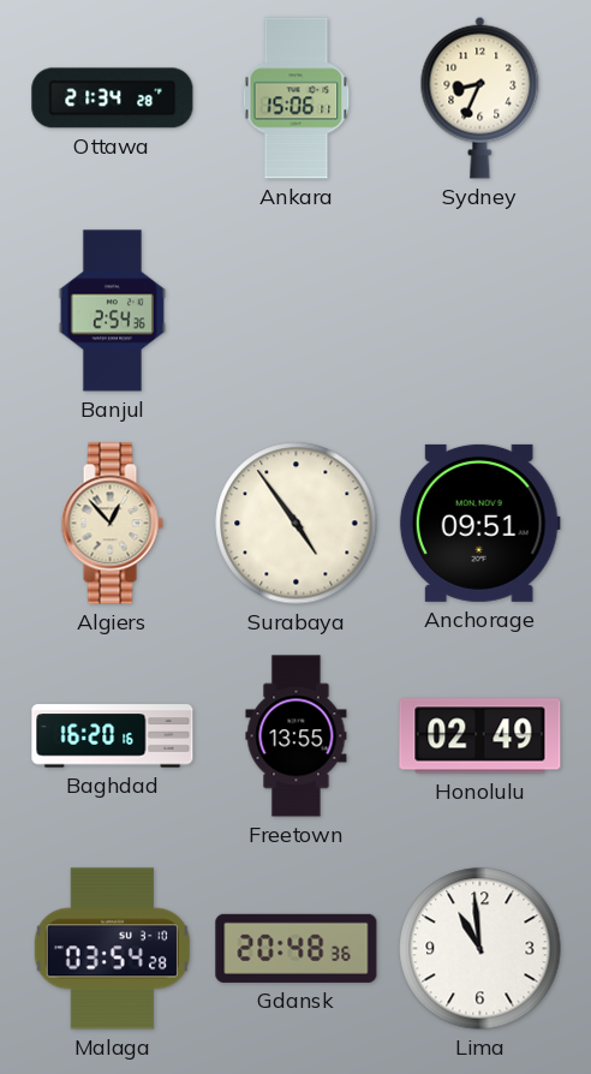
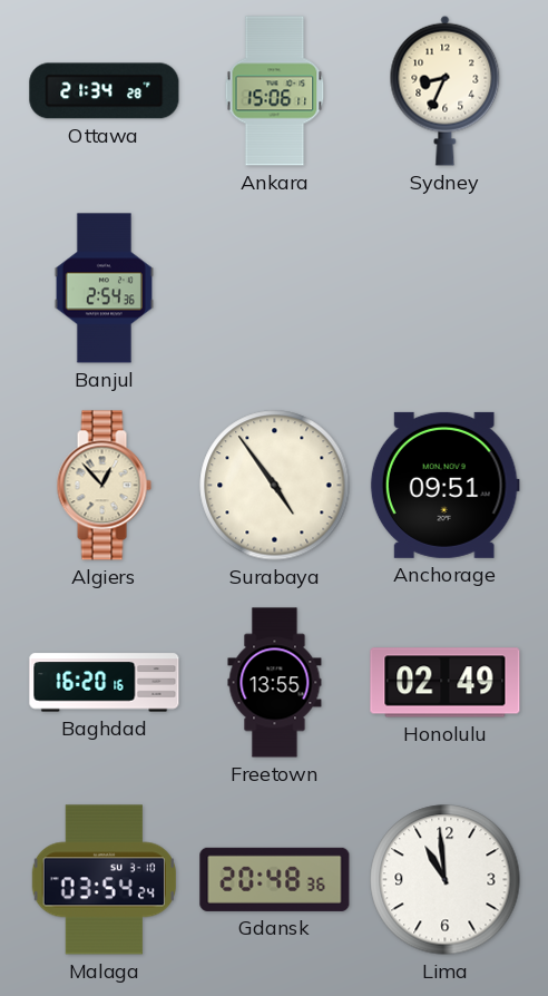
Malaga: 03:54:28 -> 03:54:24 (104, 880)
